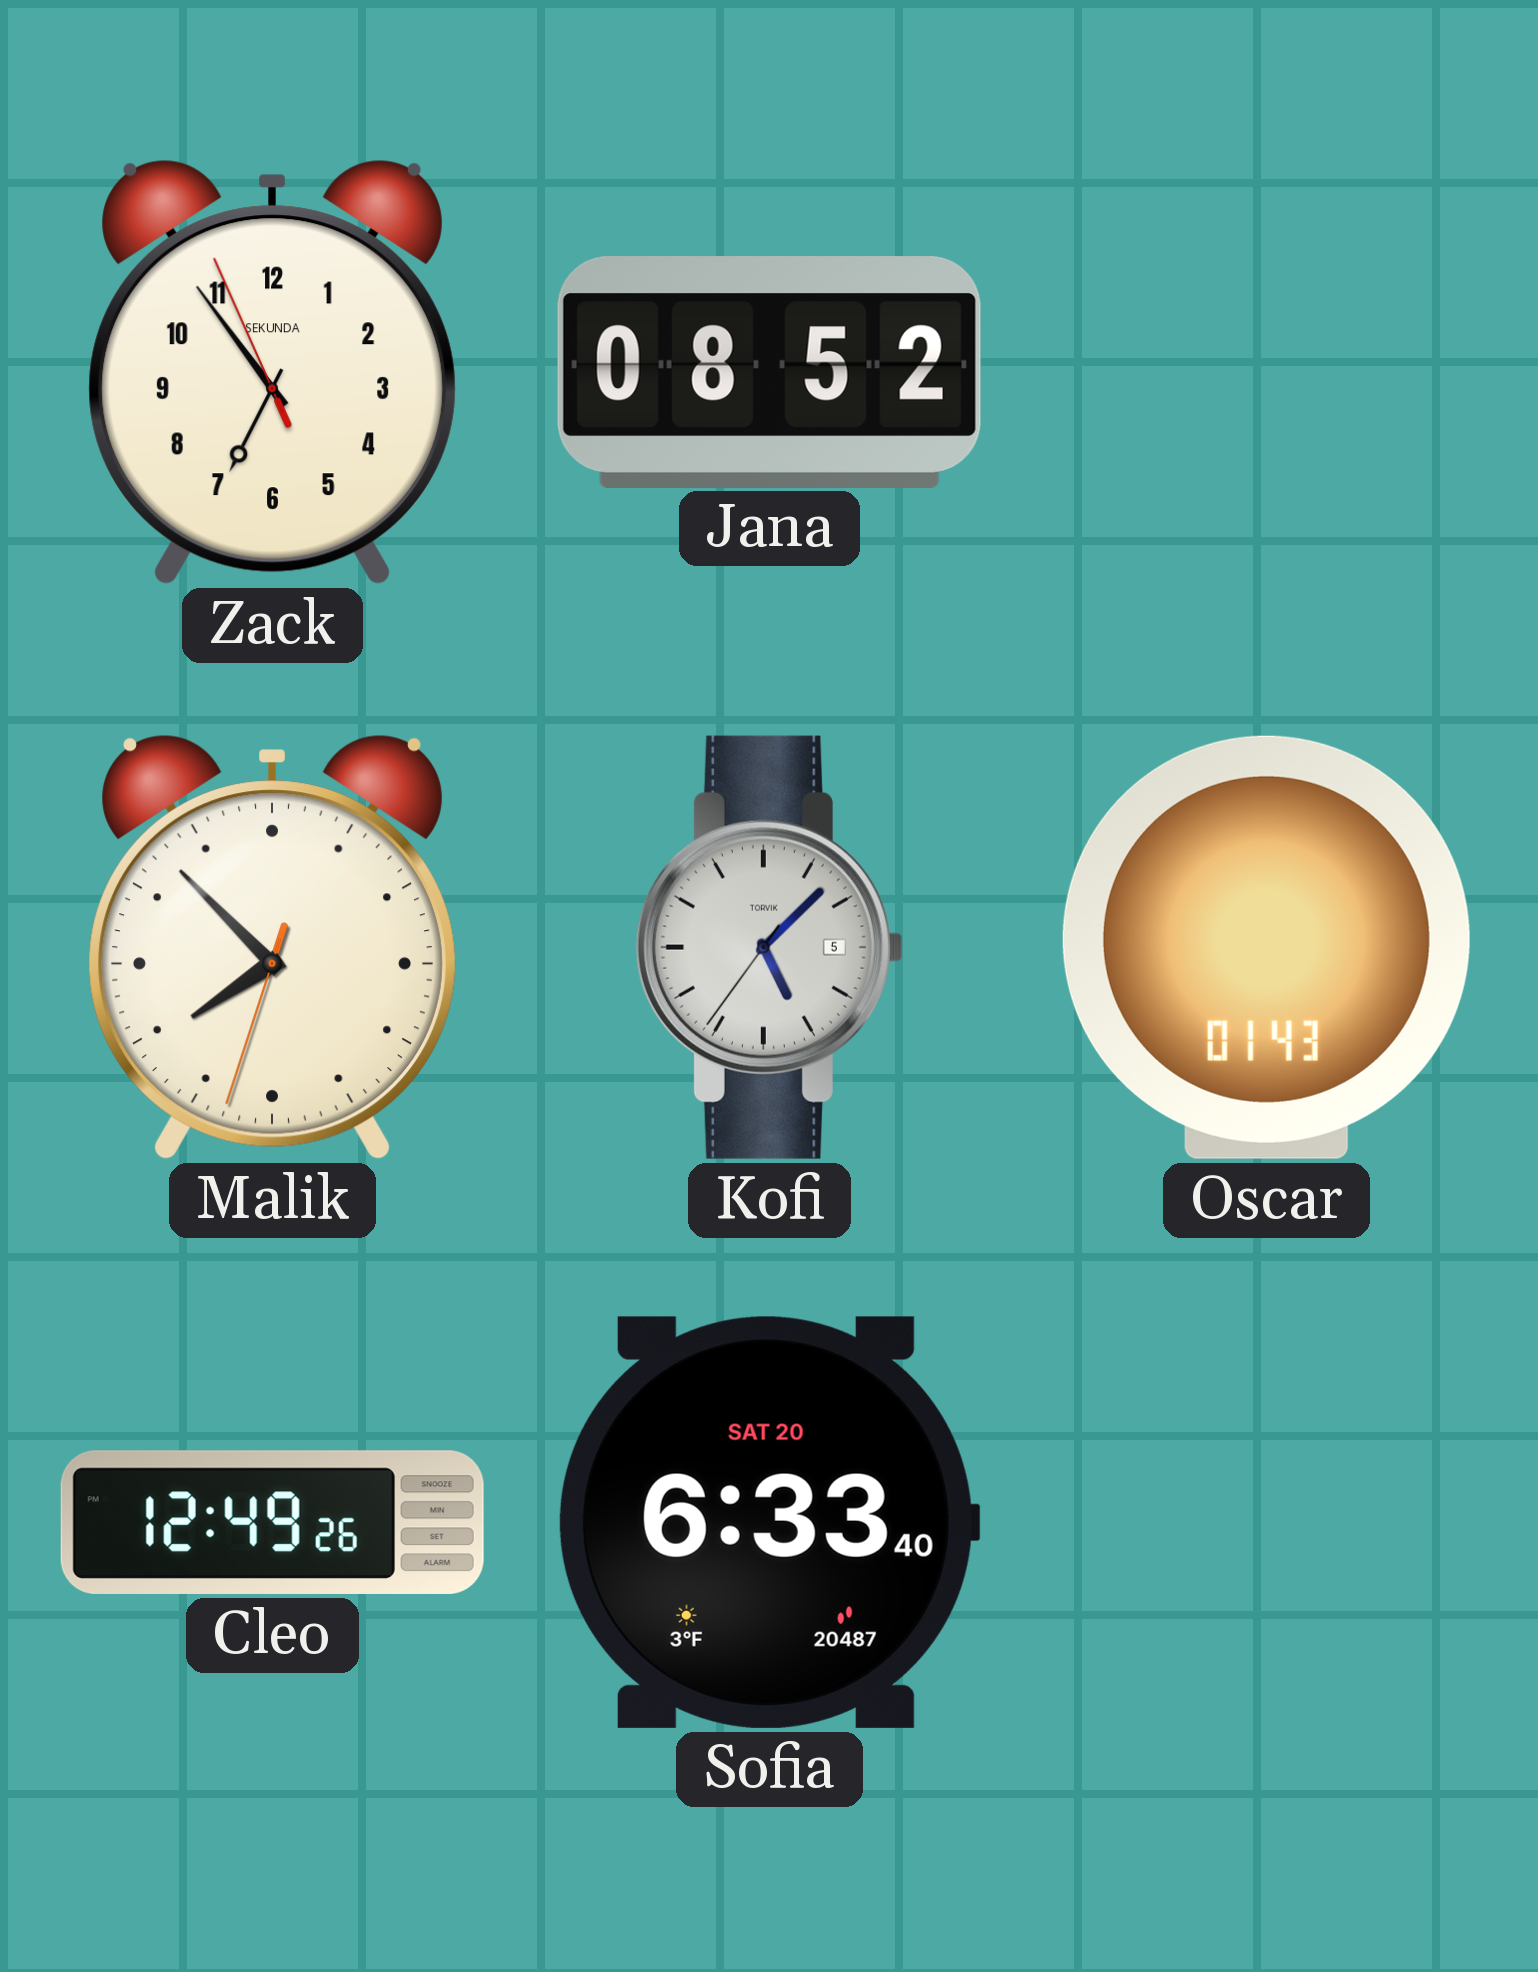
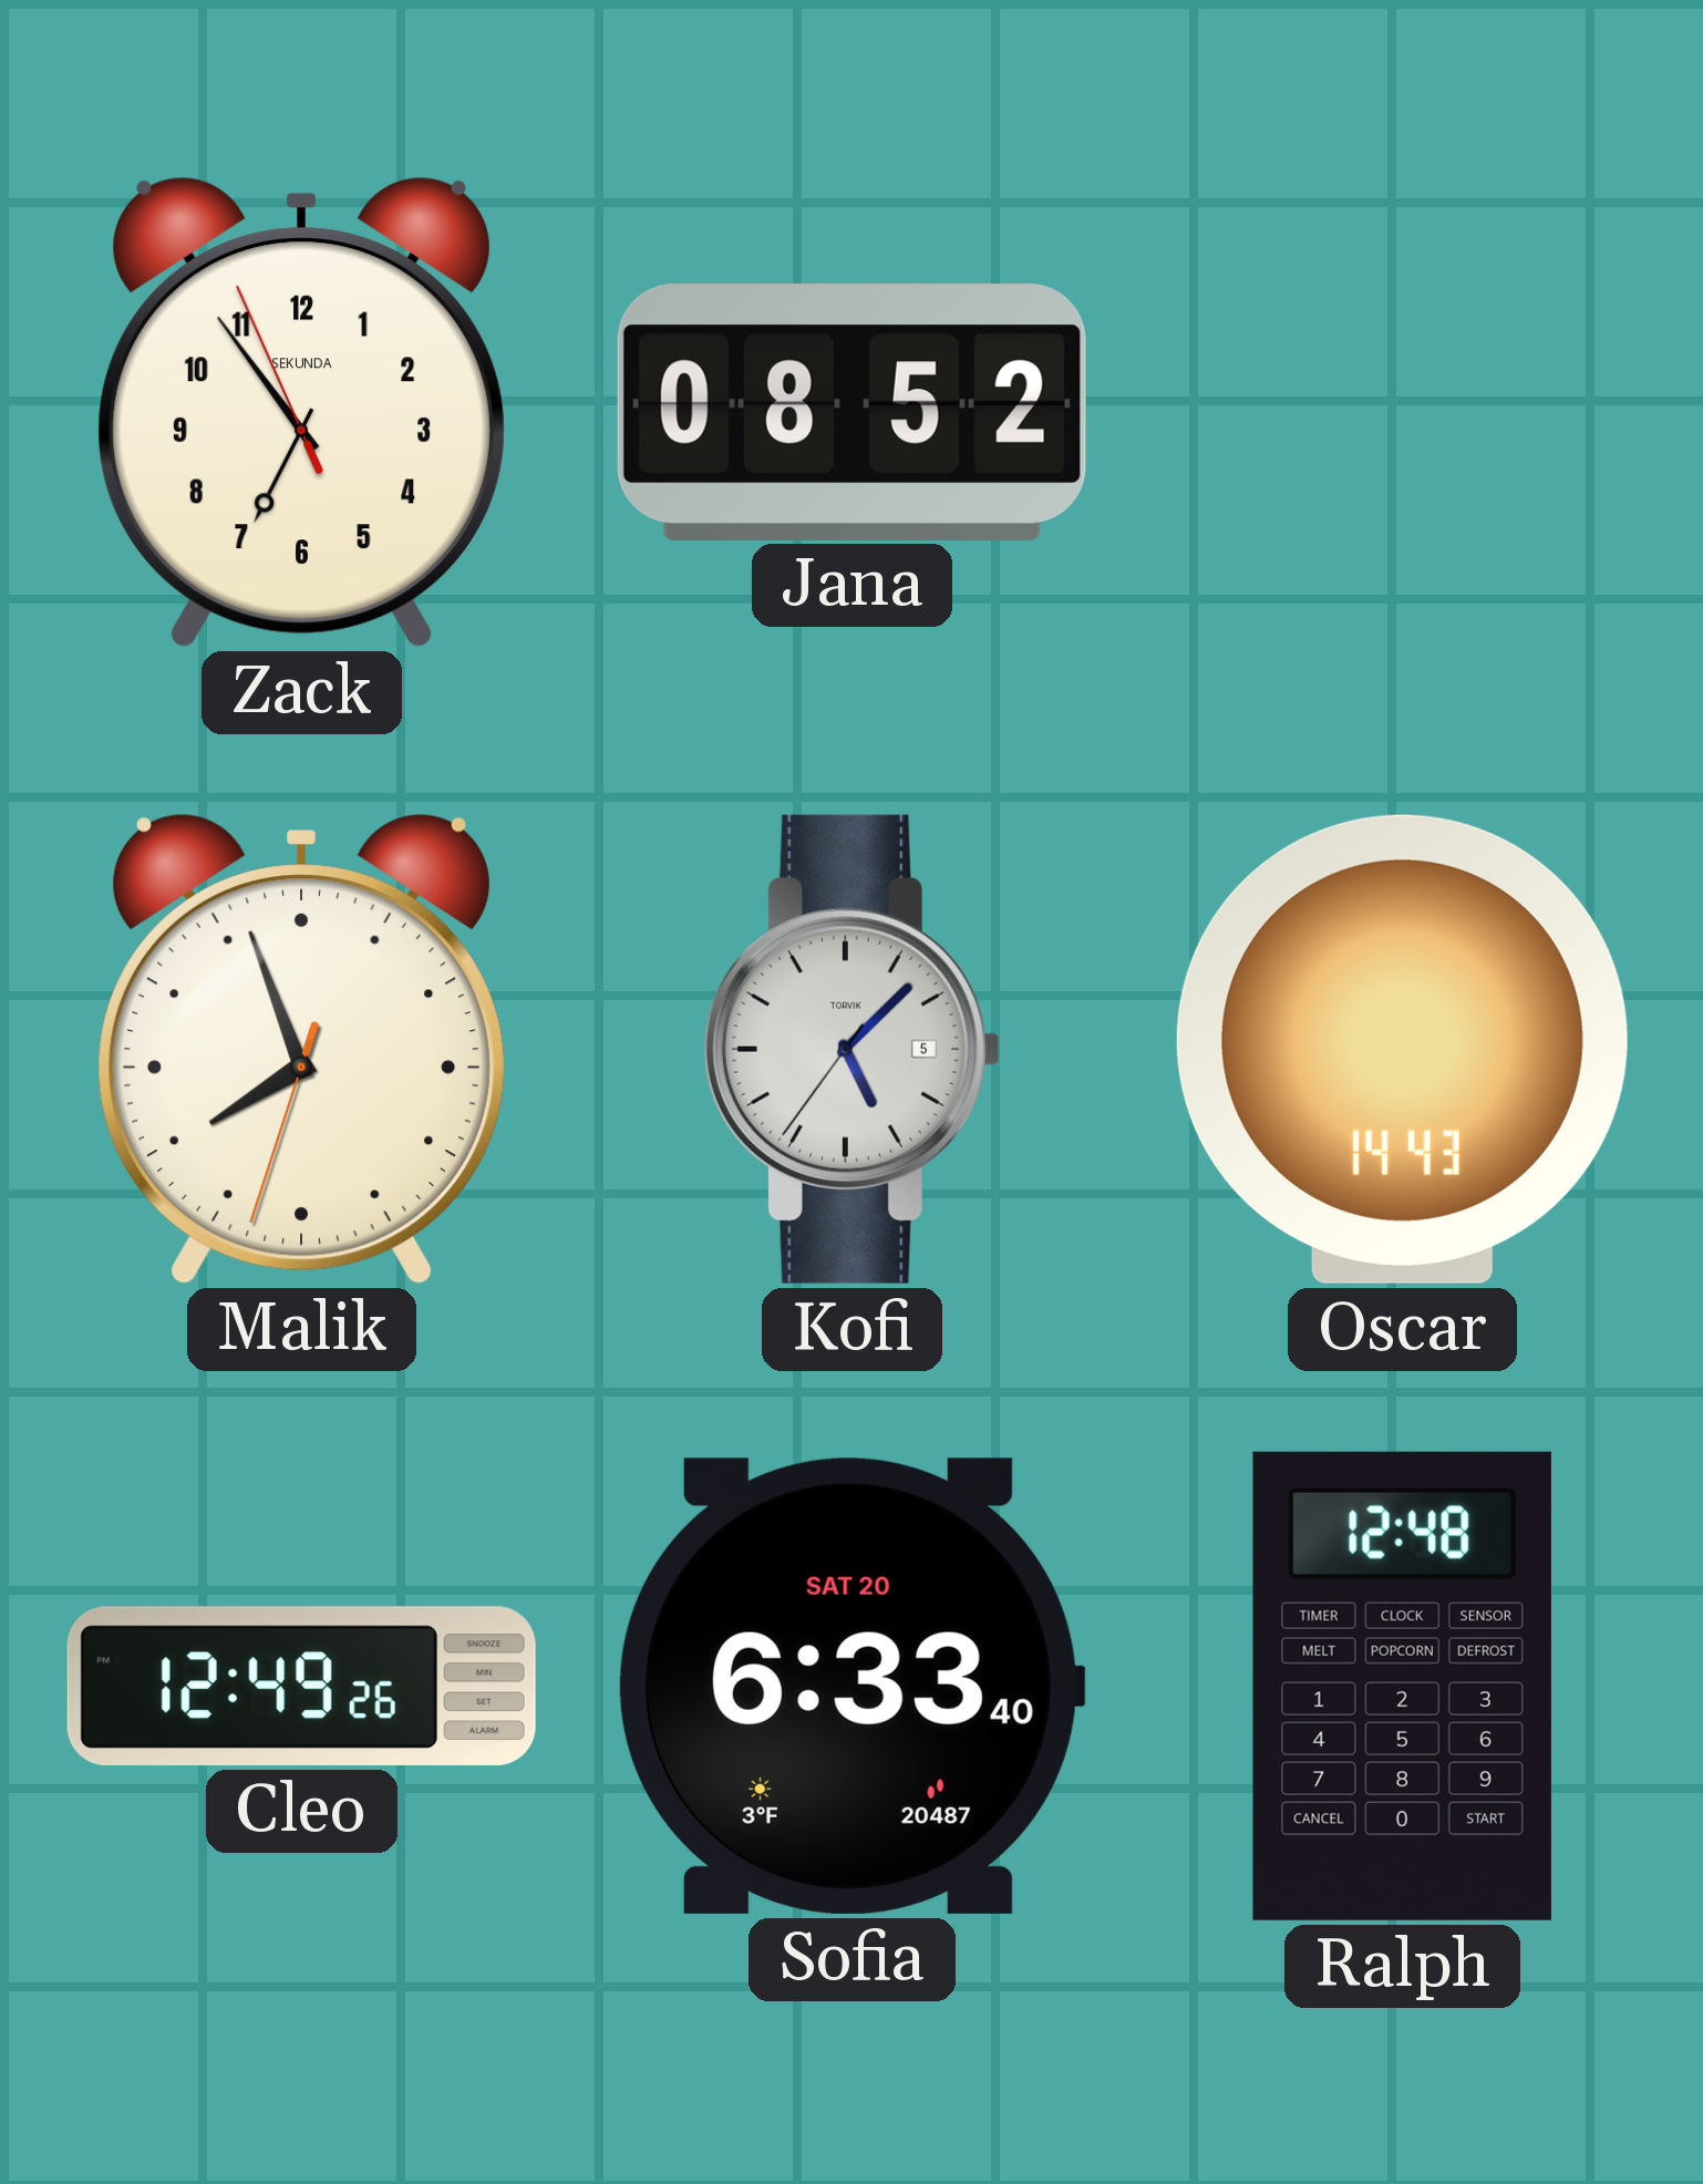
Malik: 7:52 -> 7:56 (302, 1050)
Oscar: 01:43 -> 14:43 (1402, 1049)
Ralph: none -> 12:48 (1402, 1686)
